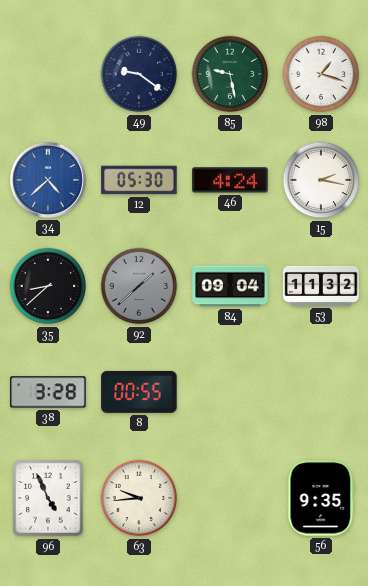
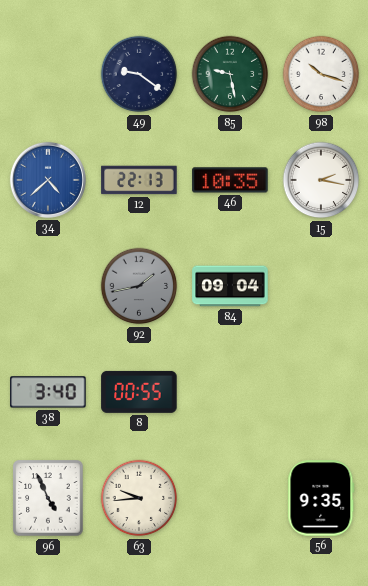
98: 1:18 -> 10:18 (321, 74)
12: 05:30 -> 22:13 (139, 180)
46: 4:24 -> 10:35 (230, 180)
35: 8:38 -> none (48, 286)
92: 1:38 -> 1:43 (139, 286)
53: 11:32 -> none (321, 286)
38: 3:28 -> 3:40 (48, 392)
